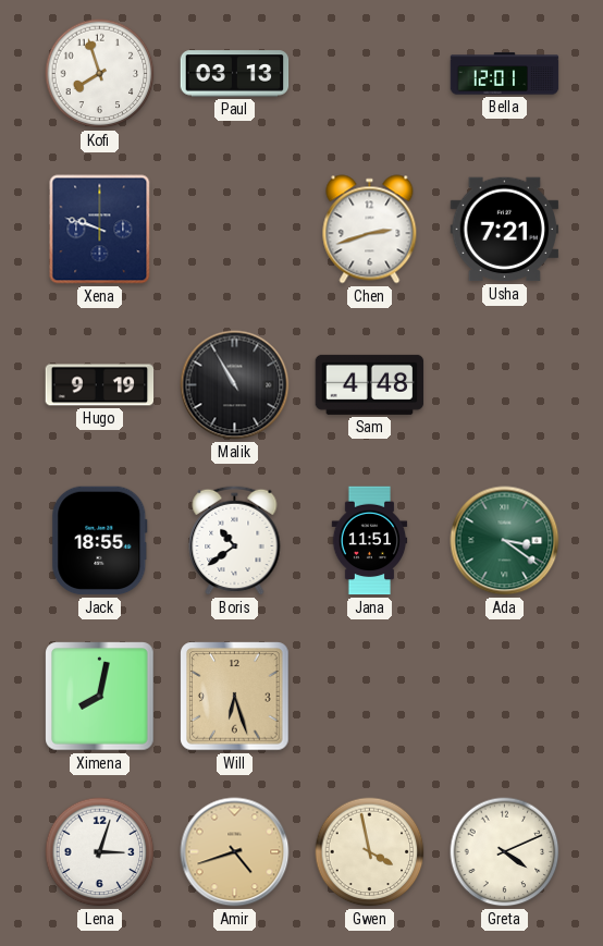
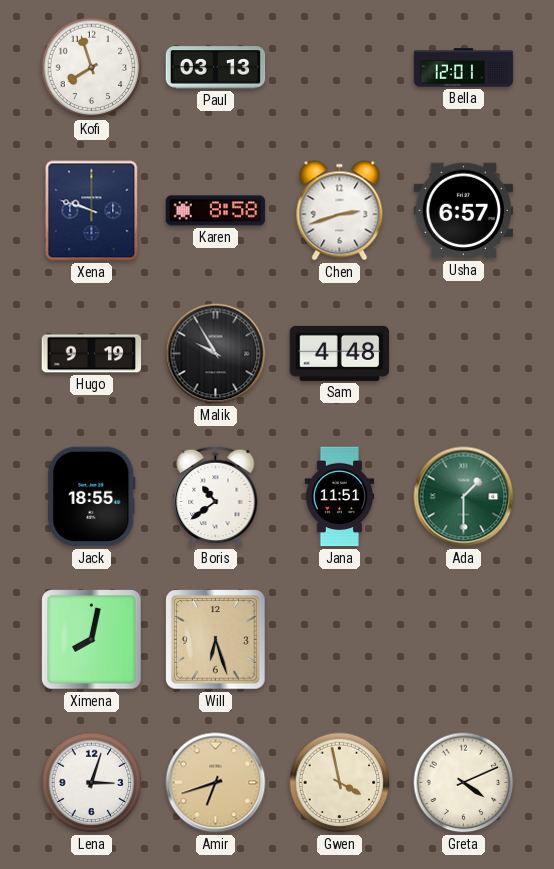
Karen: none -> 8:58 (216, 211)
Usha: 7:21 -> 6:57 (464, 211)
Malik: 10:55 -> 9:55 (216, 354)
Ada: 3:21 -> 1:30 (464, 497)
Amir: 4:42 -> 6:42 (216, 783)
